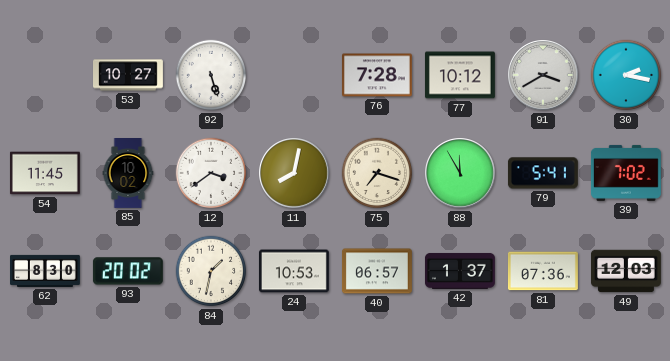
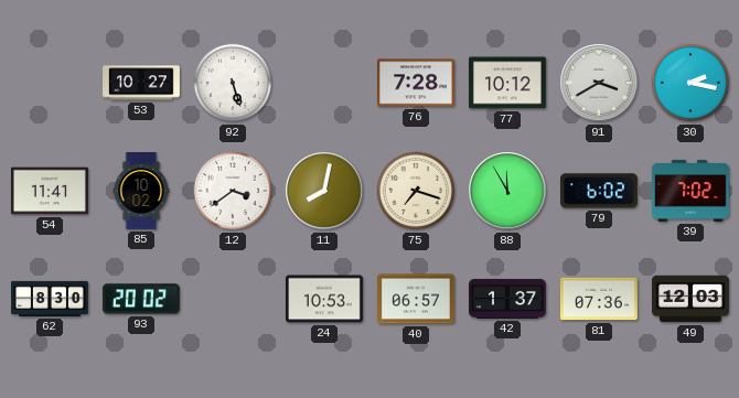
54: 11:45 -> 11:41 (50, 191)
79: 5:41 -> 6:02 (599, 191)
84: 1:32 -> none (211, 271)
